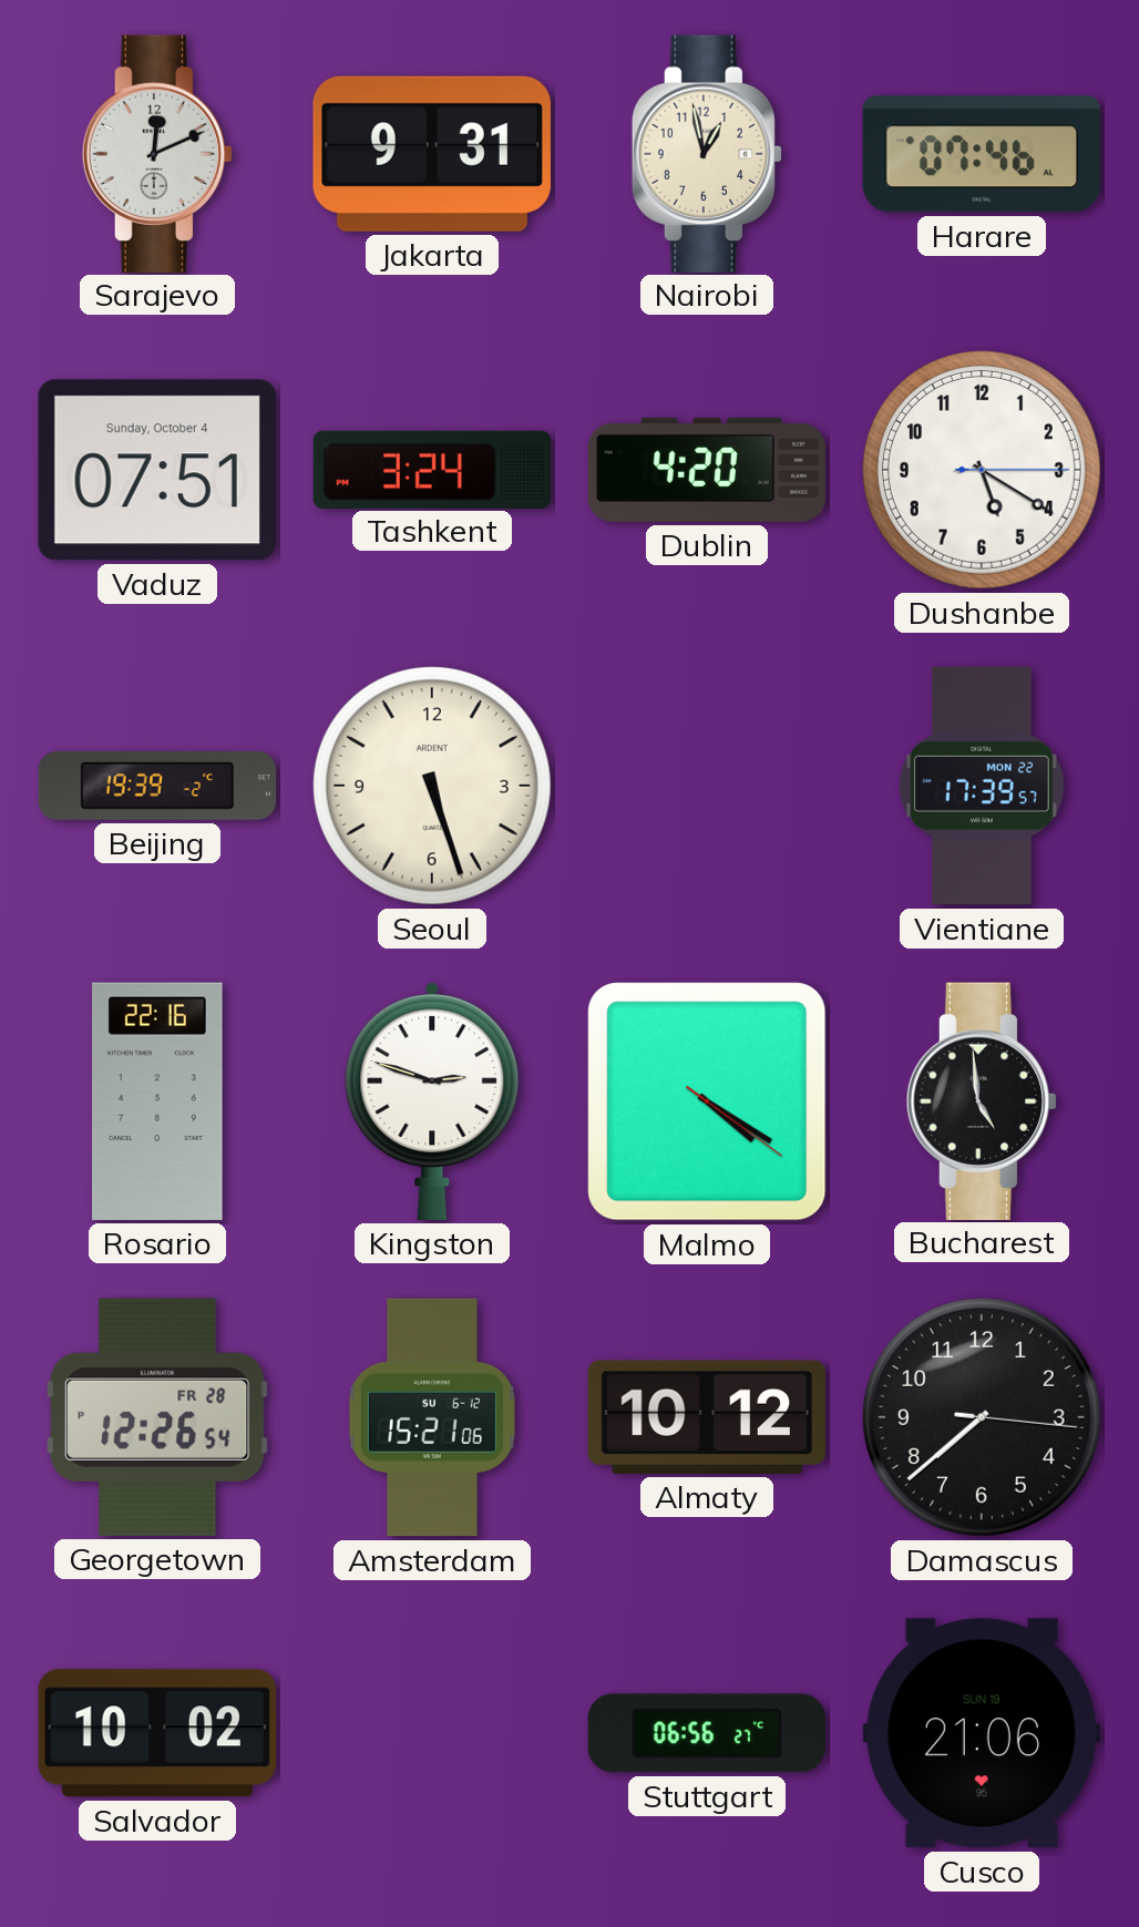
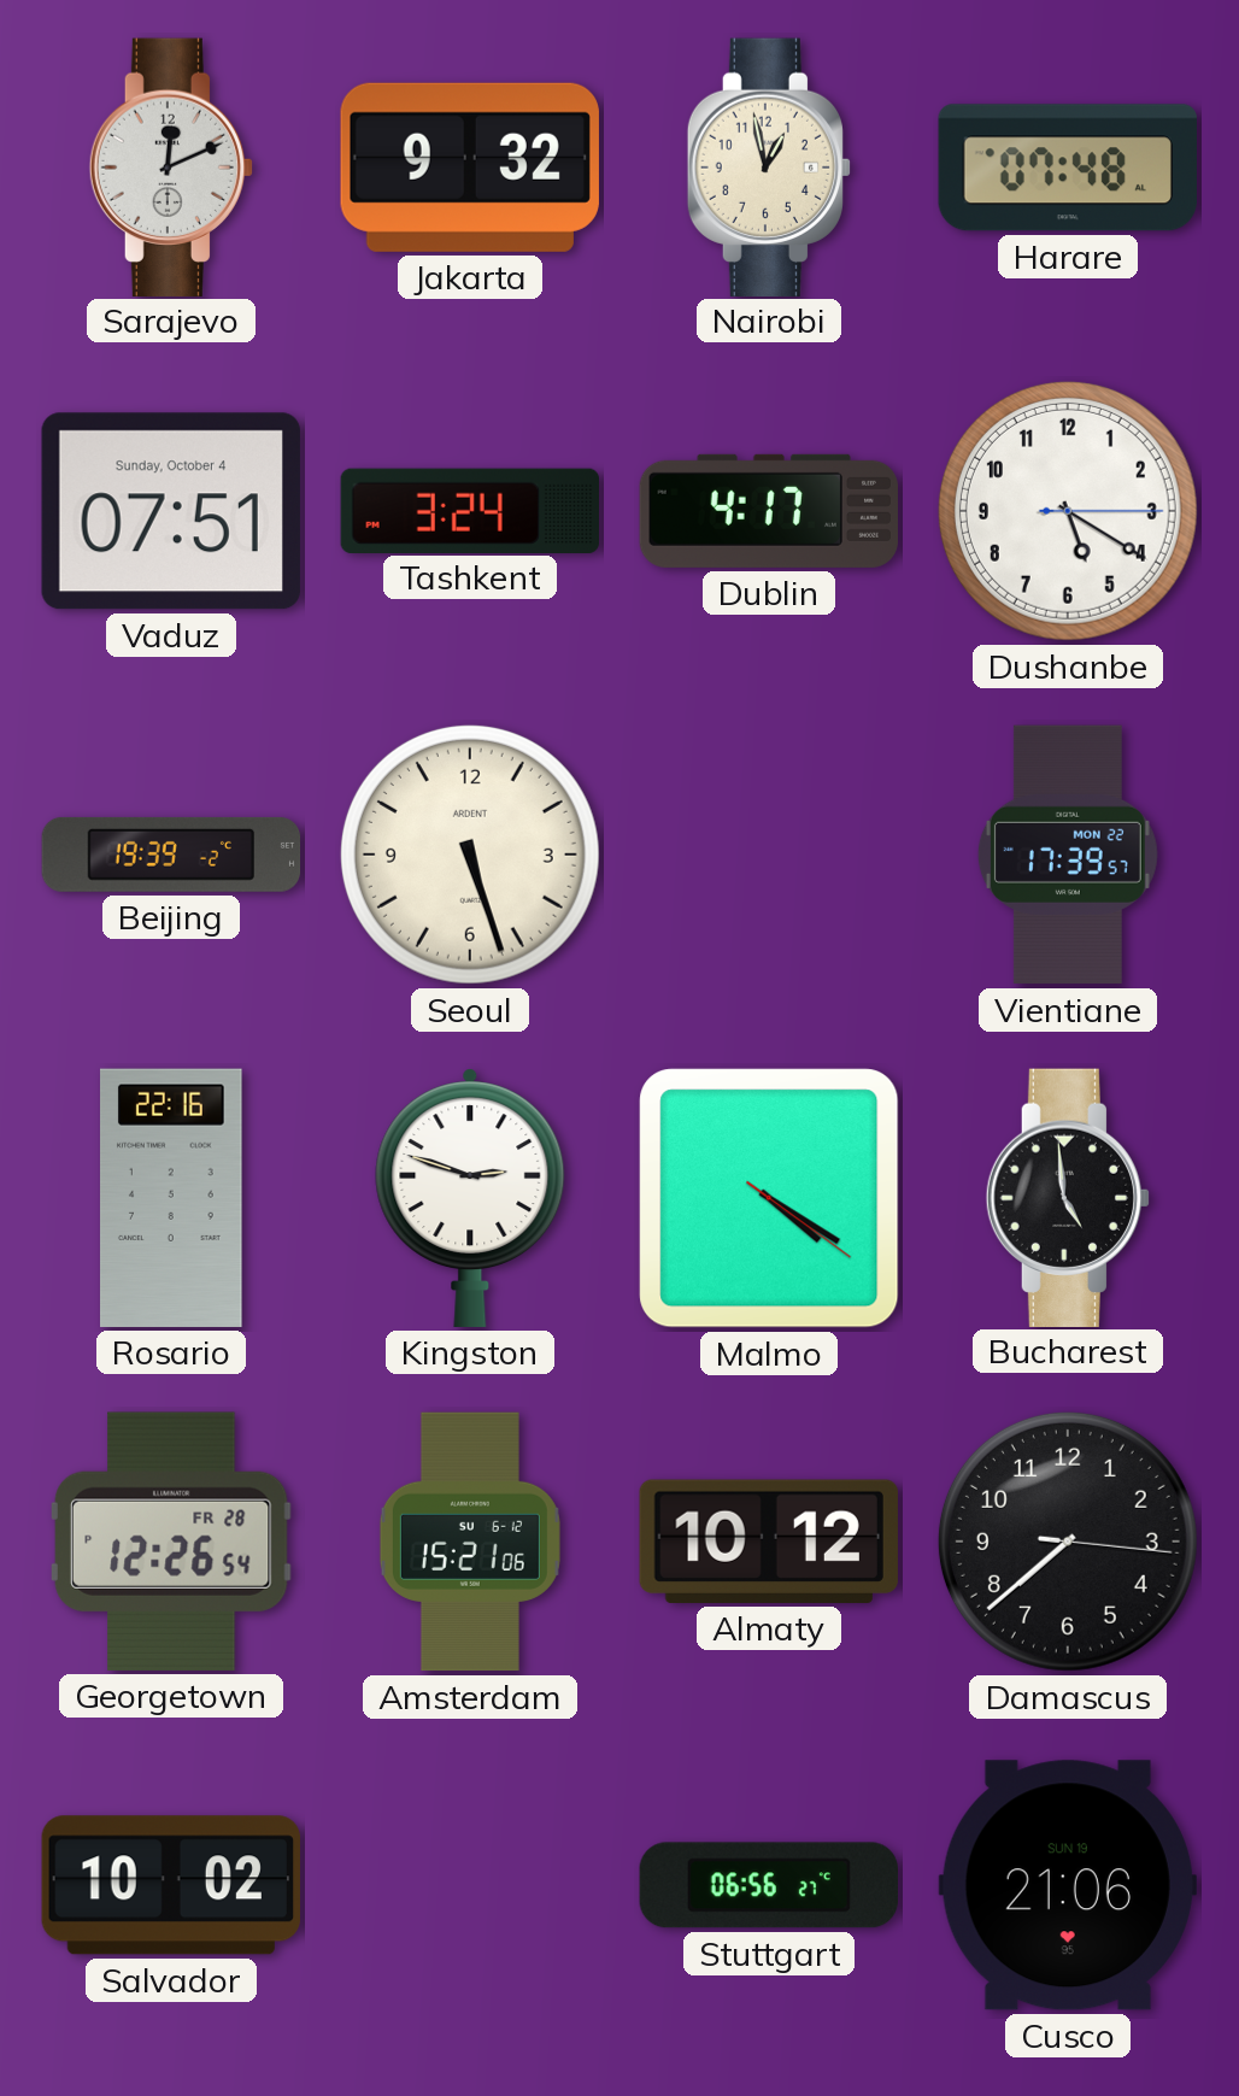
Jakarta: 9:31 -> 9:32 (470, 168)
Harare: 07:46 -> 07:48 (1068, 168)
Dublin: 4:20 -> 4:17 (768, 511)
